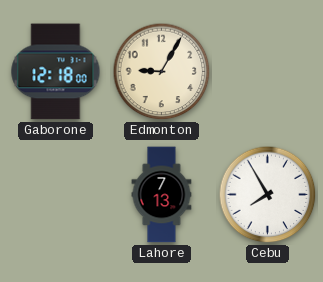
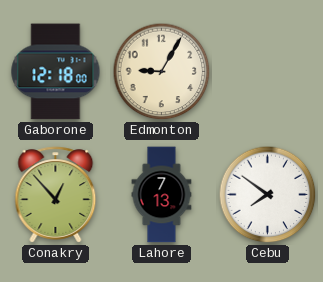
Conakry: none -> 12:53 (56, 195)
Cebu: 7:55 -> 7:51 (268, 195)
